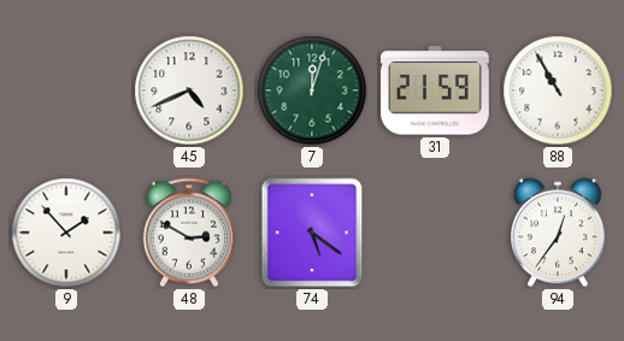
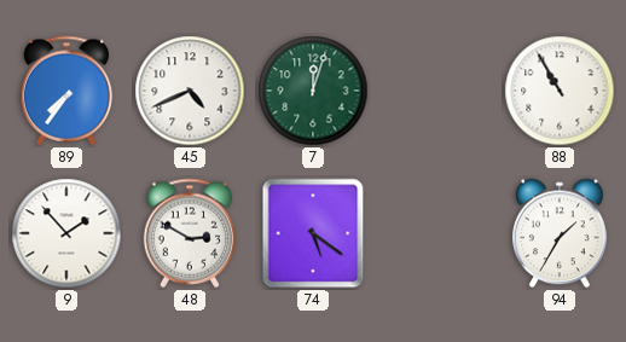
89: none -> 7:36 (66, 91)
31: 21:59 -> none (435, 90)
94: 12:36 -> 1:35 (561, 233)
